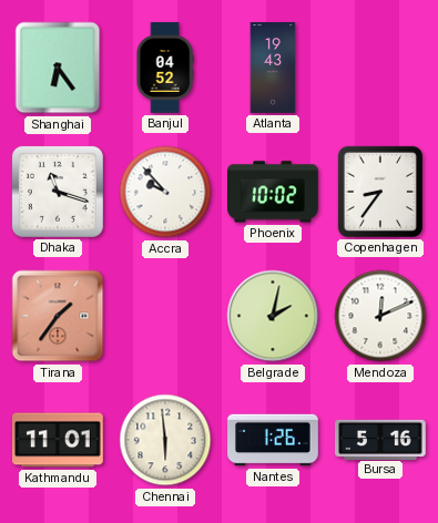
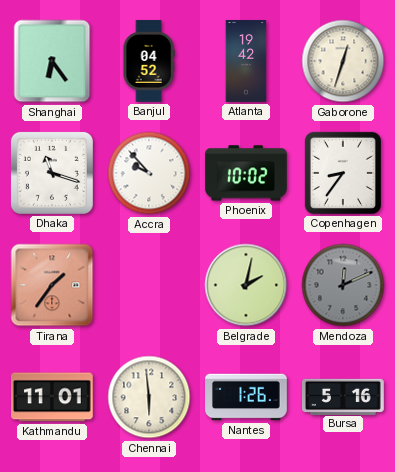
Atlanta: 19:43 -> 19:42 (246, 61)
Gaborone: none -> 12:33 (343, 61)
Mendoza dial: white -> grey (343, 285)
